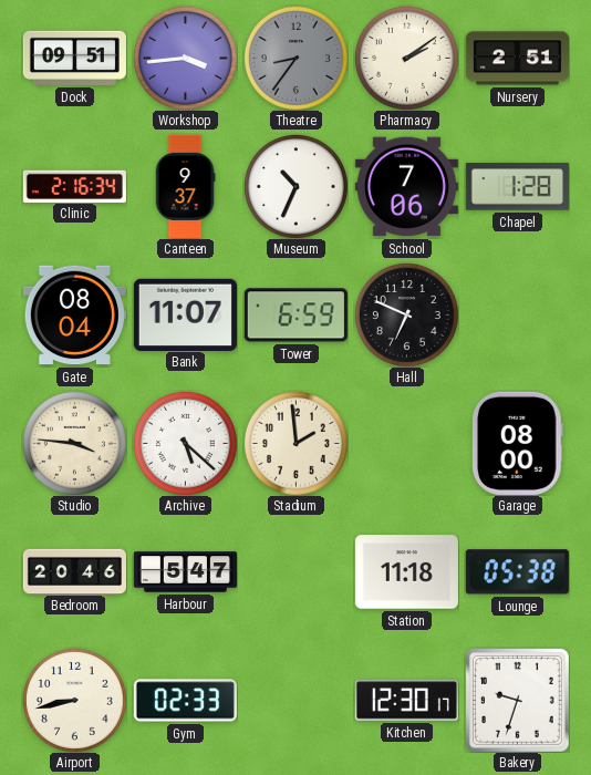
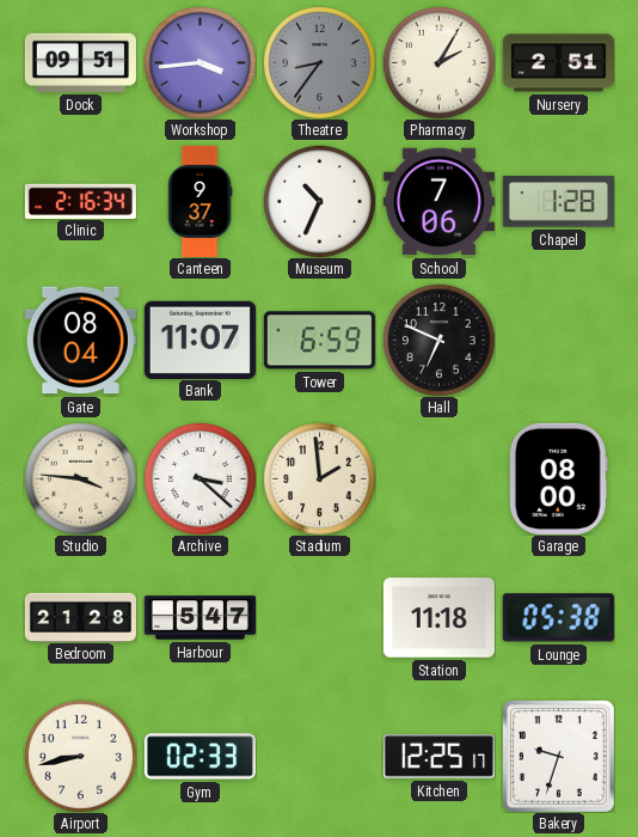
Pharmacy: 2:09 -> 2:05 (438, 62)
Archive: 5:22 -> 3:22 (200, 478)
Bedroom: 20:46 -> 21:28 (80, 617)
Kitchen: 12:30 -> 12:25 (438, 757)
